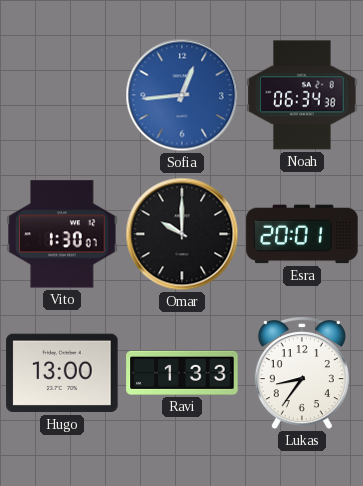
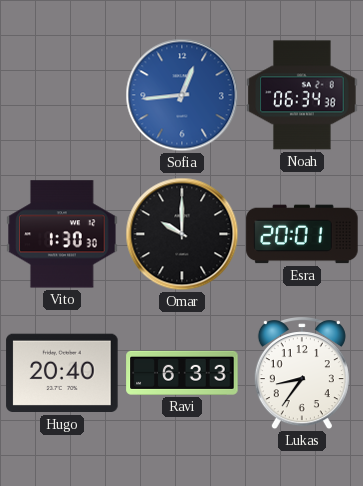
Vito: 1:30:07 -> 1:30:30 (62, 234)
Hugo: 13:00 -> 20:40 (62, 373)
Ravi: 1:33 -> 6:33 (182, 373)
